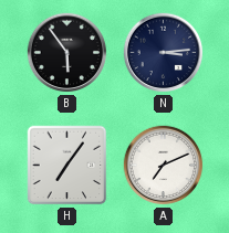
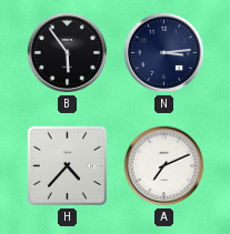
H: 7:06 -> 4:37 (68, 166)
